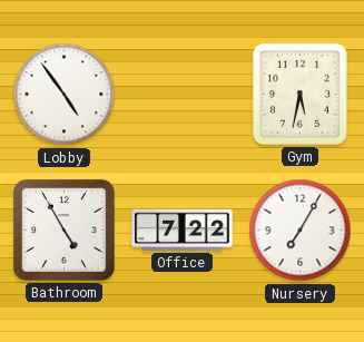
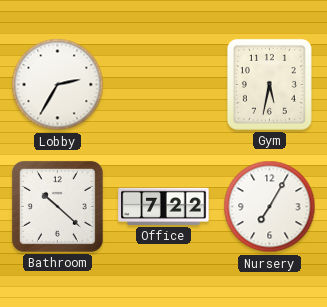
Lobby: 4:54 -> 2:35 (58, 85)
Bathroom: 4:55 -> 10:22 (57, 206)
